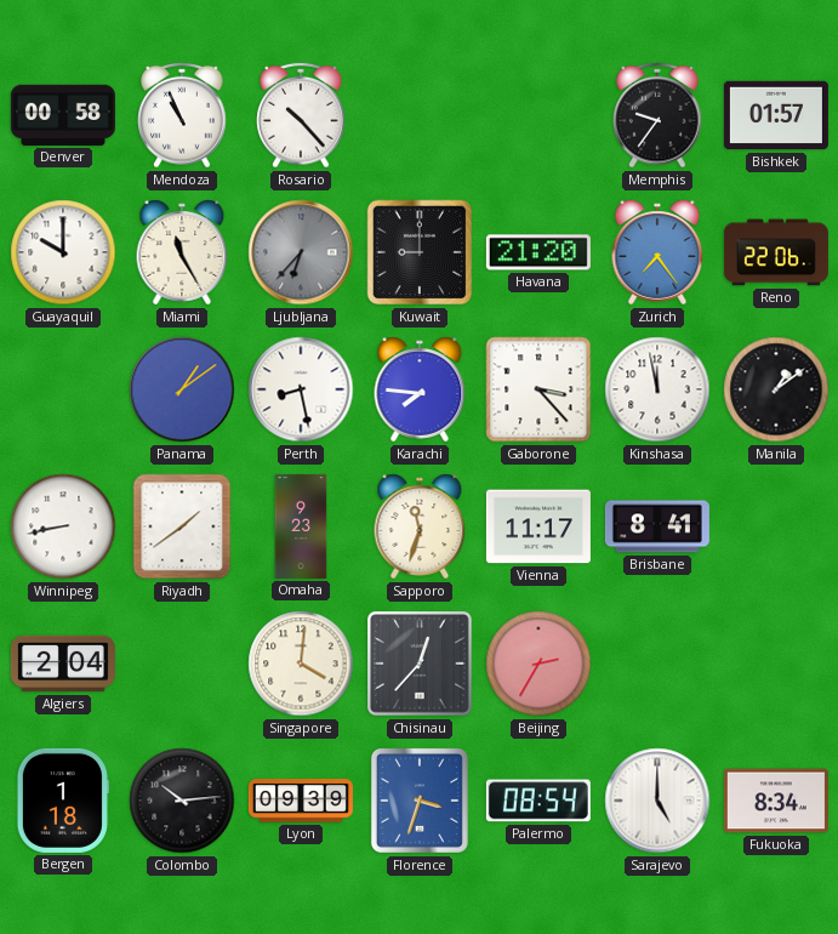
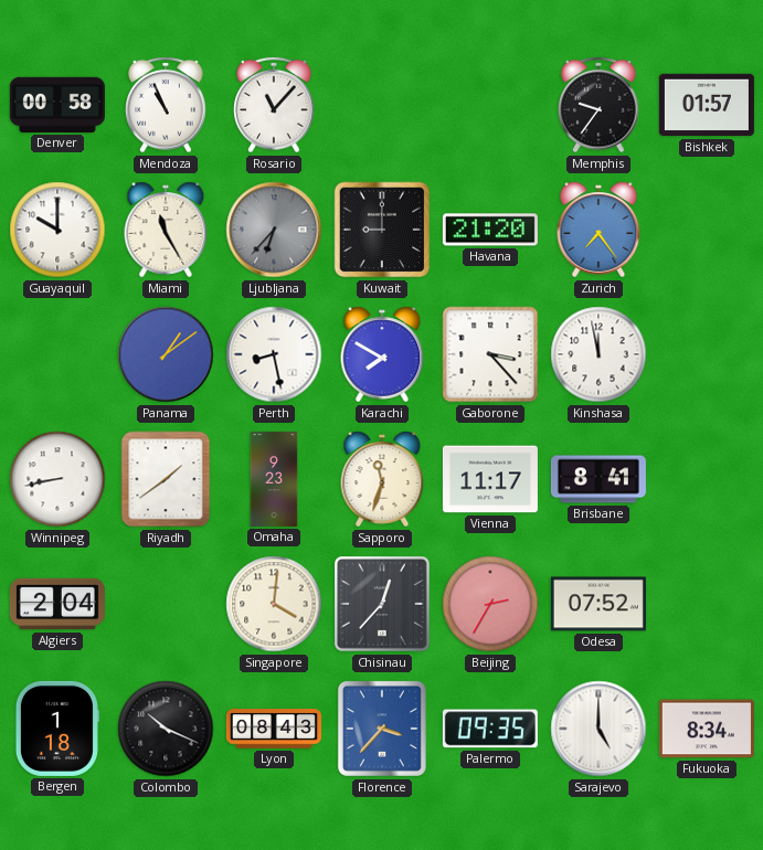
Rosario: 10:23 -> 11:07 (274, 105)
Reno: 22:06 -> none (776, 252)
Karachi: 7:46 -> 7:50 (382, 354)
Manila: 1:09 -> none (776, 389)
Odesa: none -> 07:52 (598, 604)
Colombo: 10:14 -> 10:19 (166, 729)
Lyon: 09:39 -> 08:43 (274, 729)
Florence: 3:33 -> 3:37 (382, 729)
Palermo: 08:54 -> 09:35 (490, 729)
